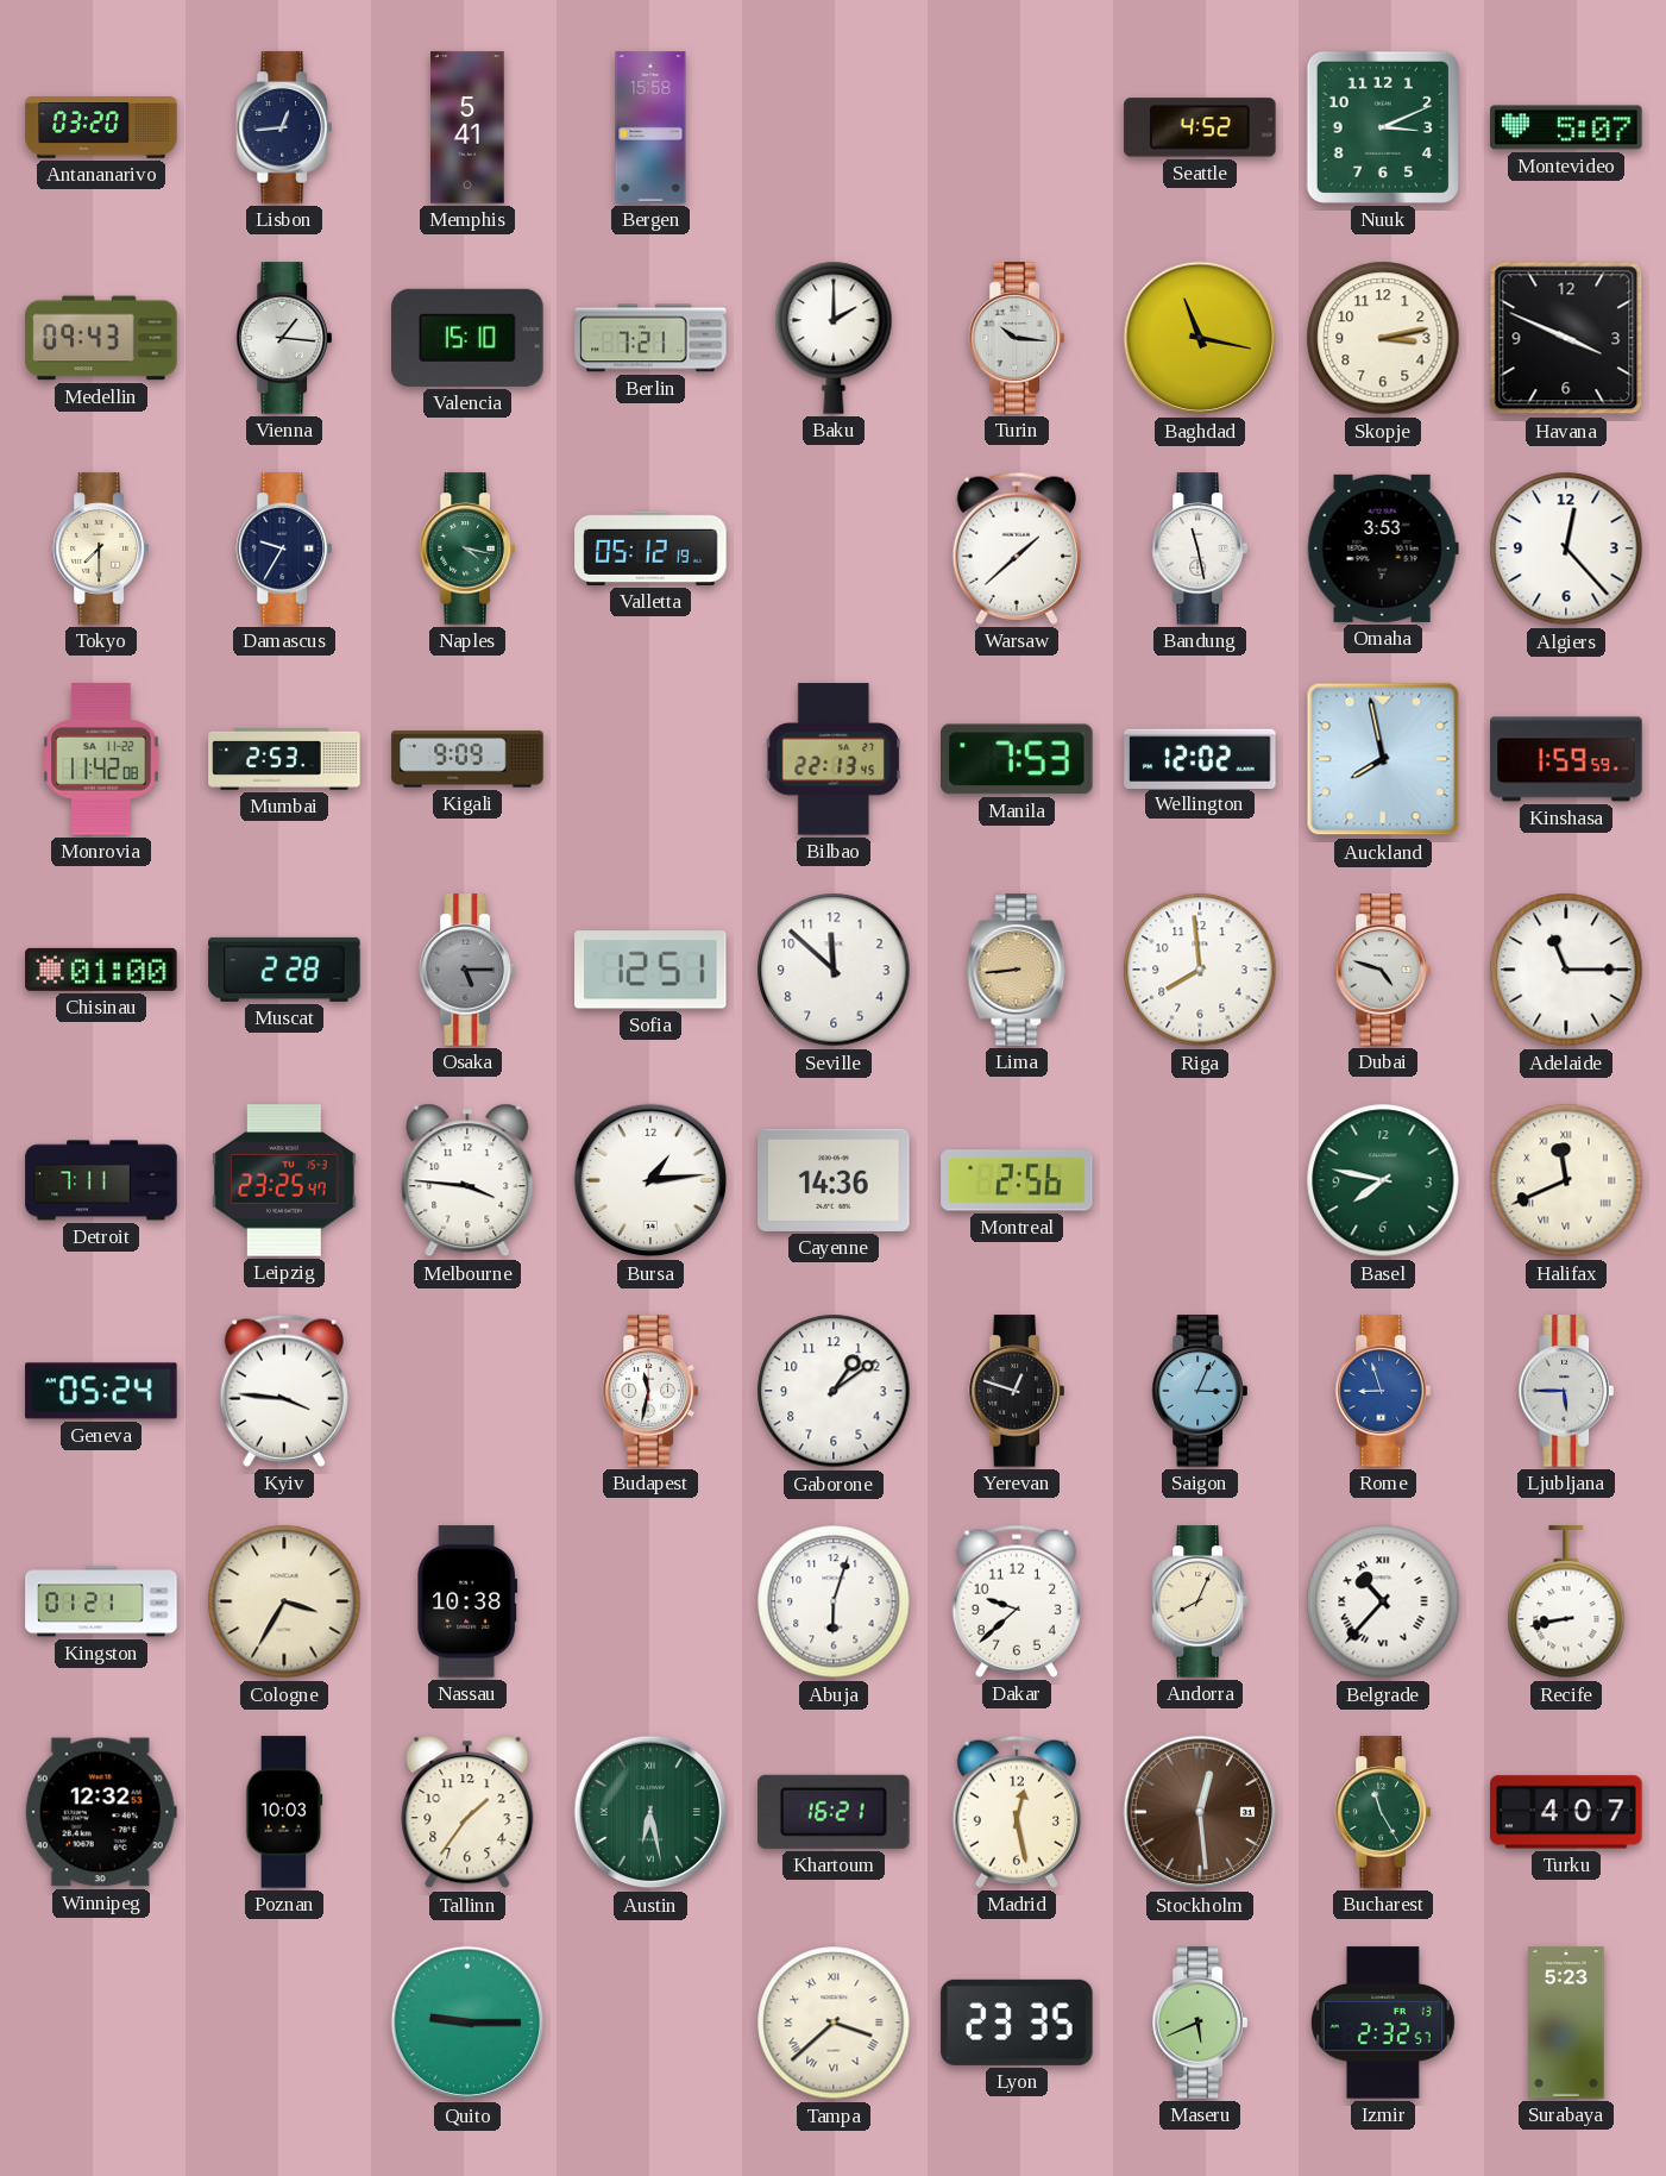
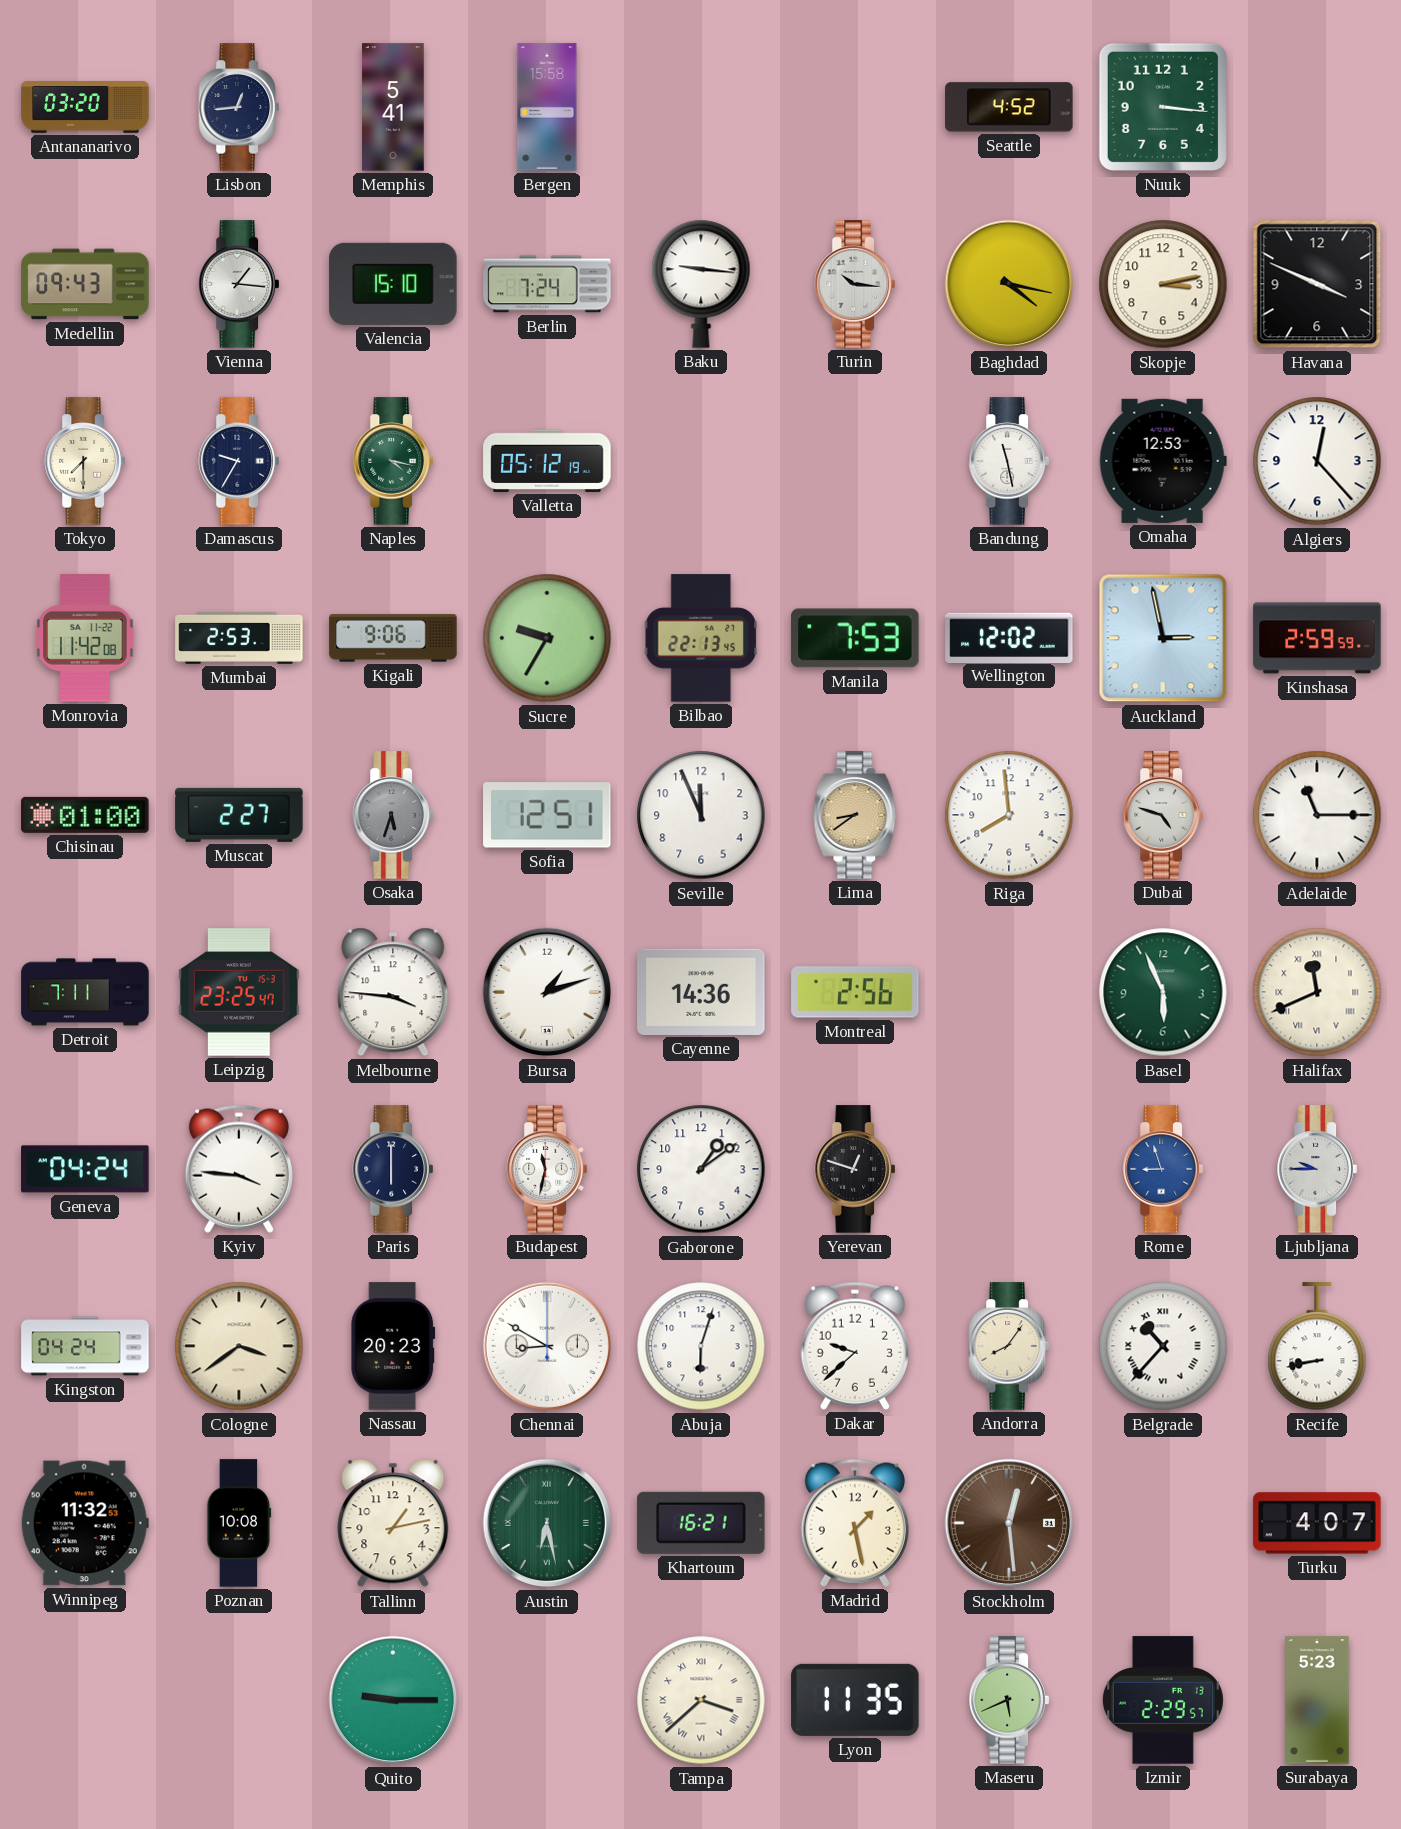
Nuuk: 3:11 -> 3:16 (1163, 107)
Montevideo: 5:07 -> none (1566, 127)
Berlin: 7:21 -> 7:24 (547, 284)
Baku: 2:00 -> 9:16 (701, 284)
Baghdad: 11:17 -> 4:17 (1009, 284)
Warsaw: 1:38 -> none (1016, 548)
Omaha: 3:53 -> 12:53 (1163, 461)
Kigali: 9:09 -> 9:06 (393, 638)
Sucre: none -> 9:35 (547, 638)
Auckland: 7:58 -> 2:58 (1163, 638)
Kinshasa: 1:59 -> 2:59 (1317, 638)
Muscat: 2:28 -> 2:27 (239, 815)
Osaka: 5:15 -> 5:33 (393, 815)
Seville: 11:52 -> 11:56 (701, 815)
Lima: 8:44 -> 8:39 (855, 815)
Bursa: 1:14 -> 1:12 (547, 992)
Basel: 7:47 -> 5:56 (1163, 992)
Geneva: 05:24 -> 04:24 (85, 1169)
Paris: none -> 6:00 (393, 1169)
Saigon: 3:04 -> none (1200, 1391)
Ljubljana: 5:45 -> 9:45 (1317, 1169)
Kingston: 01:21 -> 04:24 (85, 1346)
Cologne: 3:35 -> 3:39 (239, 1346)
Nassau: 10:38 -> 20:23 (393, 1346)
Chennai: none -> 8:50 (547, 1346)
Andorra: 8:04 -> 8:06 (1009, 1346)
Winnipeg: 12:32 -> 11:32 (85, 1523)
Poznan: 10:03 -> 10:08 (239, 1523)
Tallinn: 1:36 -> 1:13 (393, 1523)
Madrid: 12:28 -> 1:28 (854, 1523)
Bucharest: 11:25 -> none (1383, 1812)
Lyon: 23:35 -> 11:35 (855, 1700)
Izmir: 2:32 -> 2:29 (1163, 1700)
